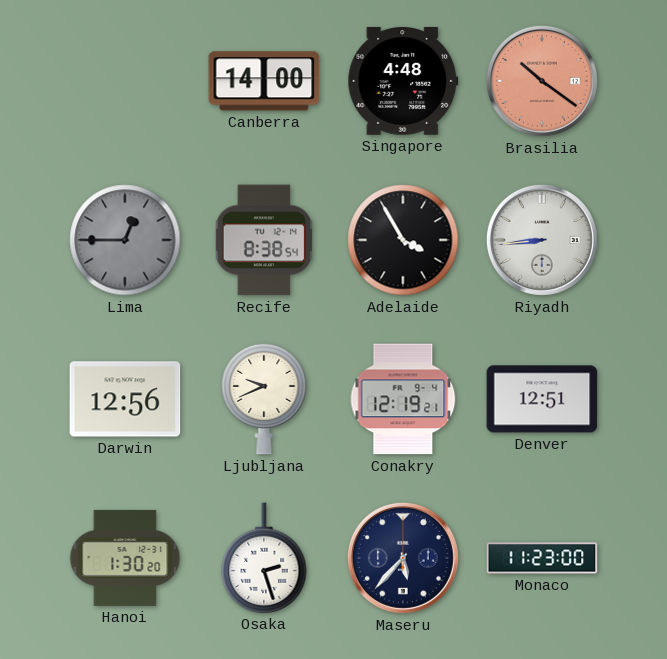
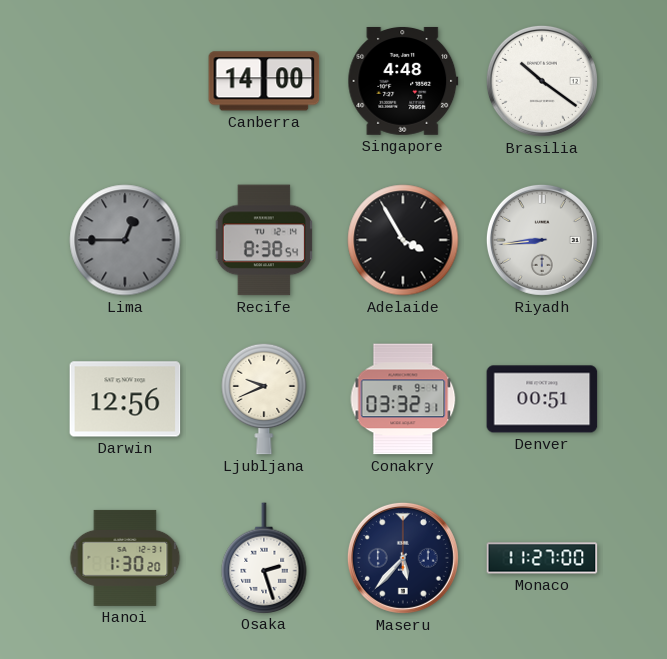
Brasilia dial: salmon -> white (542, 81)
Conakry: 12:19 -> 03:32 (403, 399)
Denver: 12:51 -> 00:51 (542, 399)
Monaco: 11:23 -> 11:27 (542, 558)
